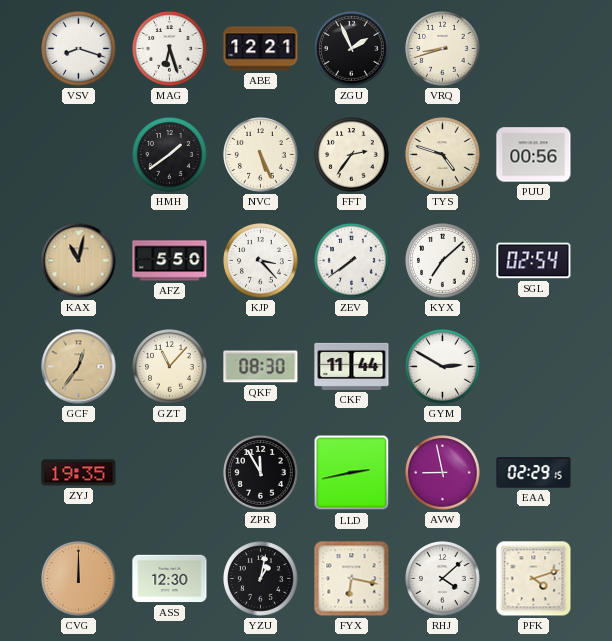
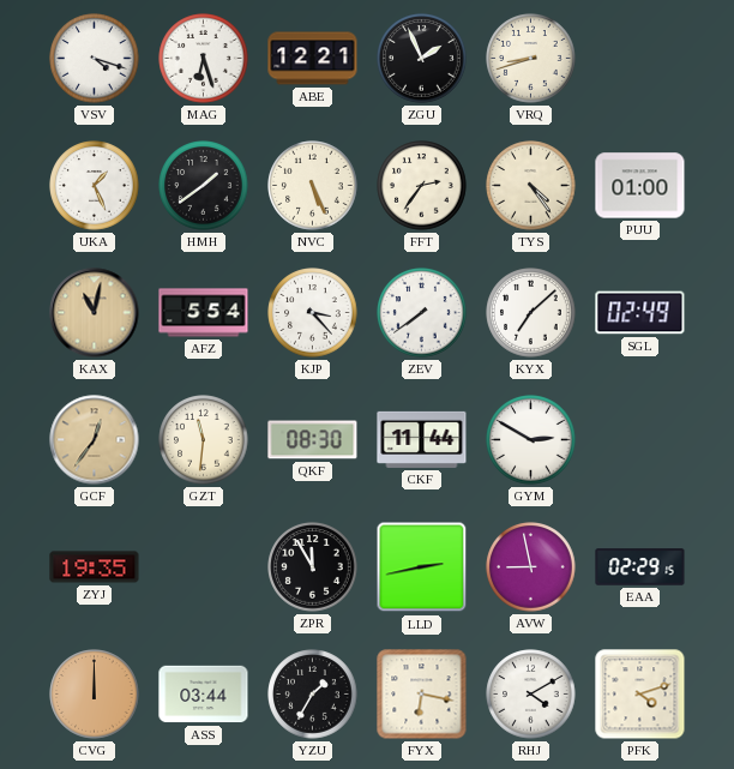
VSV: 8:18 -> 4:18 (95, 59)
UKA: none -> 1:26 (95, 186)
TYS: 4:48 -> 4:24 (531, 186)
PUU: 00:56 -> 01:00 (640, 186)
AFZ: 5:50 -> 5:54 (204, 313)
SGL: 02:54 -> 02:49 (640, 313)
GZT: 11:07 -> 11:31 (204, 440)
ASS: 12:30 -> 03:44 (204, 695)
YZU: 1:02 -> 1:35 (313, 695)
RHJ: 4:08 -> 4:10 (531, 695)
